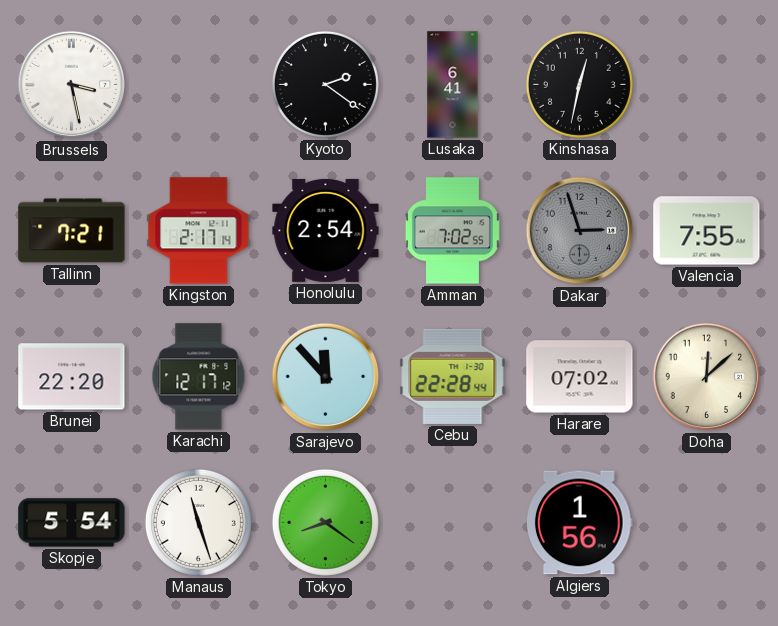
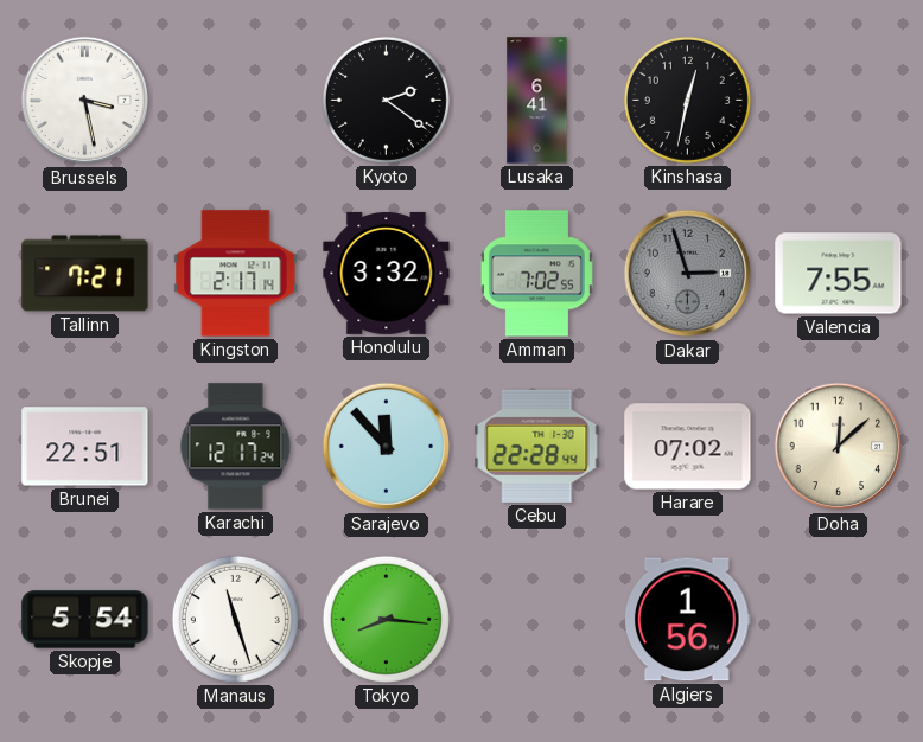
Honolulu: 2:54 -> 3:32 (387, 273)
Brunei: 22:20 -> 22:51 (85, 447)
Karachi: 12:17:12 -> 12:17:24 (236, 447)
Tokyo: 8:21 -> 8:16 (386, 619)
